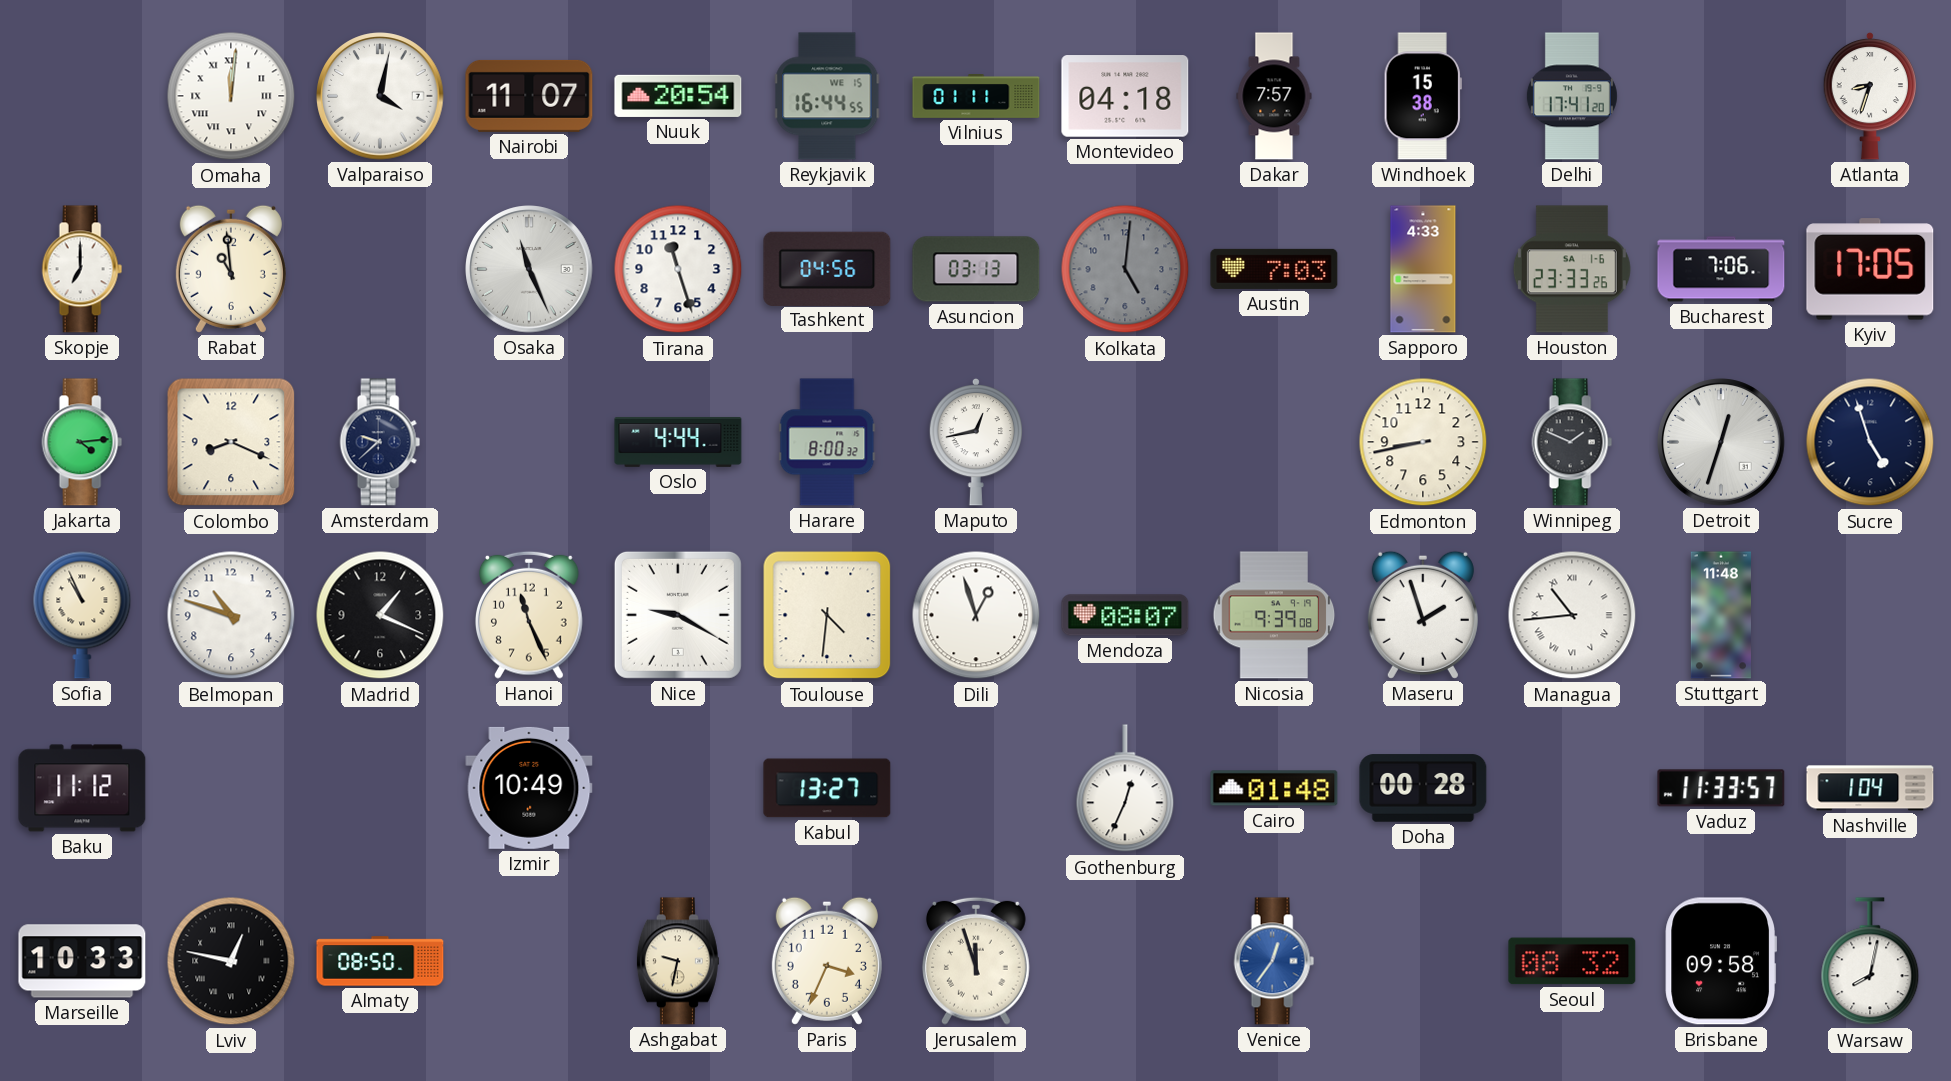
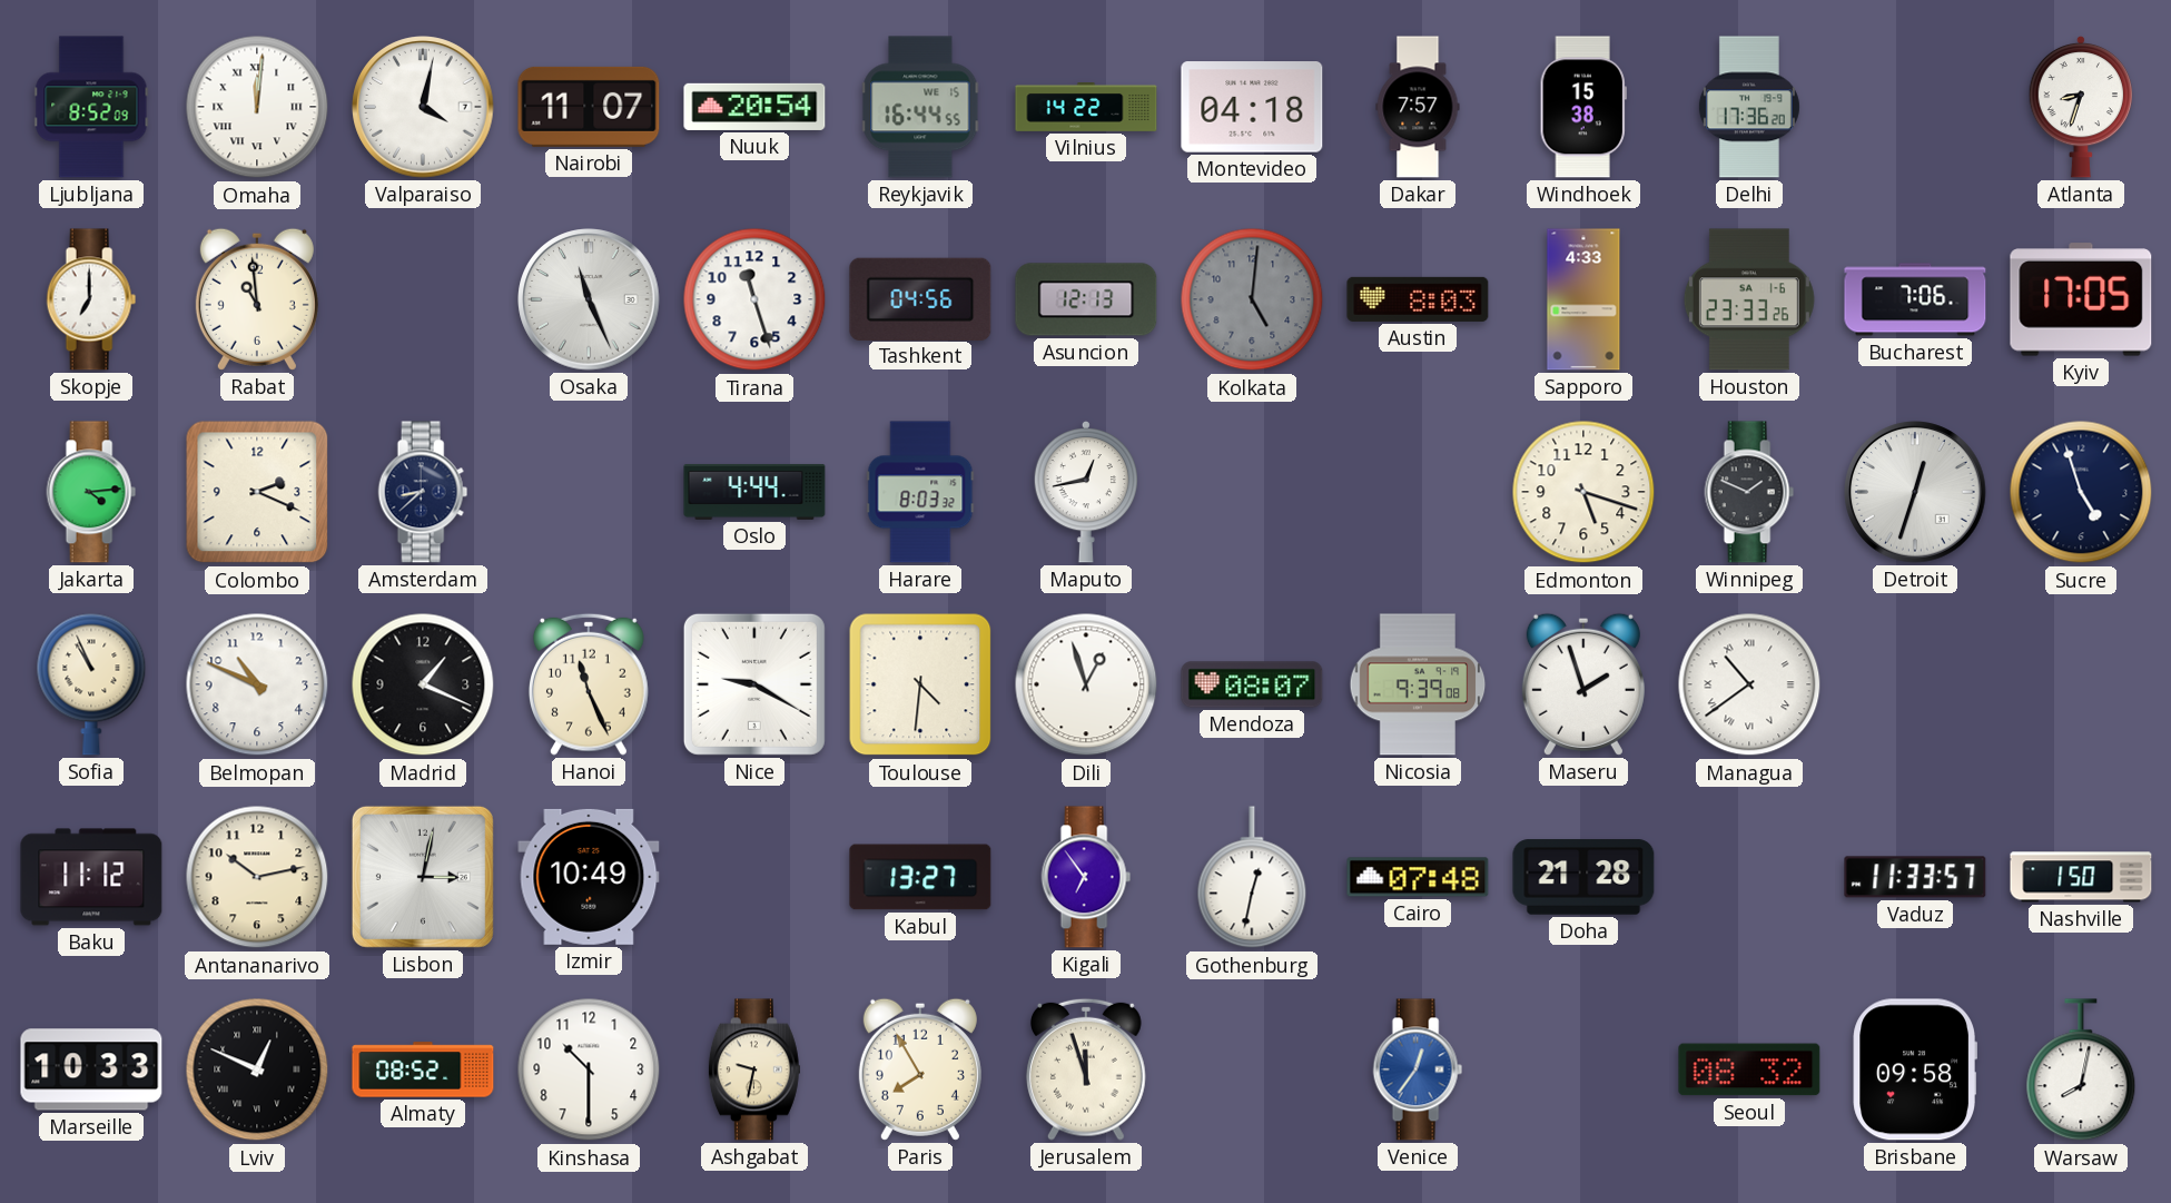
Ljubljana: none -> 8:52 (91, 107)
Vilnius: 01:11 -> 14:22 (1086, 108)
Delhi: 17:41 -> 17:36 (1749, 107)
Asuncion: 03:13 -> 12:13 (1086, 299)
Austin: 7:03 -> 8:03 (1418, 299)
Colombo: 8:19 -> 2:19 (257, 492)
Amsterdam: 9:38 -> 8:38 (423, 492)
Harare: 8:00 -> 8:03 (920, 492)
Edmonton: 8:43 -> 5:18 (1583, 492)
Belmopan: 10:48 -> 10:49 (257, 684)
Managua: 10:44 -> 10:39 (1749, 684)
Stuttgart: 11:48 -> none (1721, 615)
Antananarivo: none -> 10:13 (257, 877)
Lisbon: none -> 3:02 (423, 877)
Kigali: none -> 6:54 (1086, 877)
Gothenburg: 12:34 -> 12:32 (1252, 878)
Cairo: 01:48 -> 07:48 (1418, 877)
Doha: 00:28 -> 21:28 (1583, 877)
Nashville: 1:04 -> 1:50 (2081, 877)
Lviv: 12:47 -> 12:49 (257, 1069)
Almaty: 08:50 -> 08:52 (423, 1069)
Kinshasa: none -> 10:30 (589, 1069)
Paris: 3:34 -> 7:55 (920, 1069)
